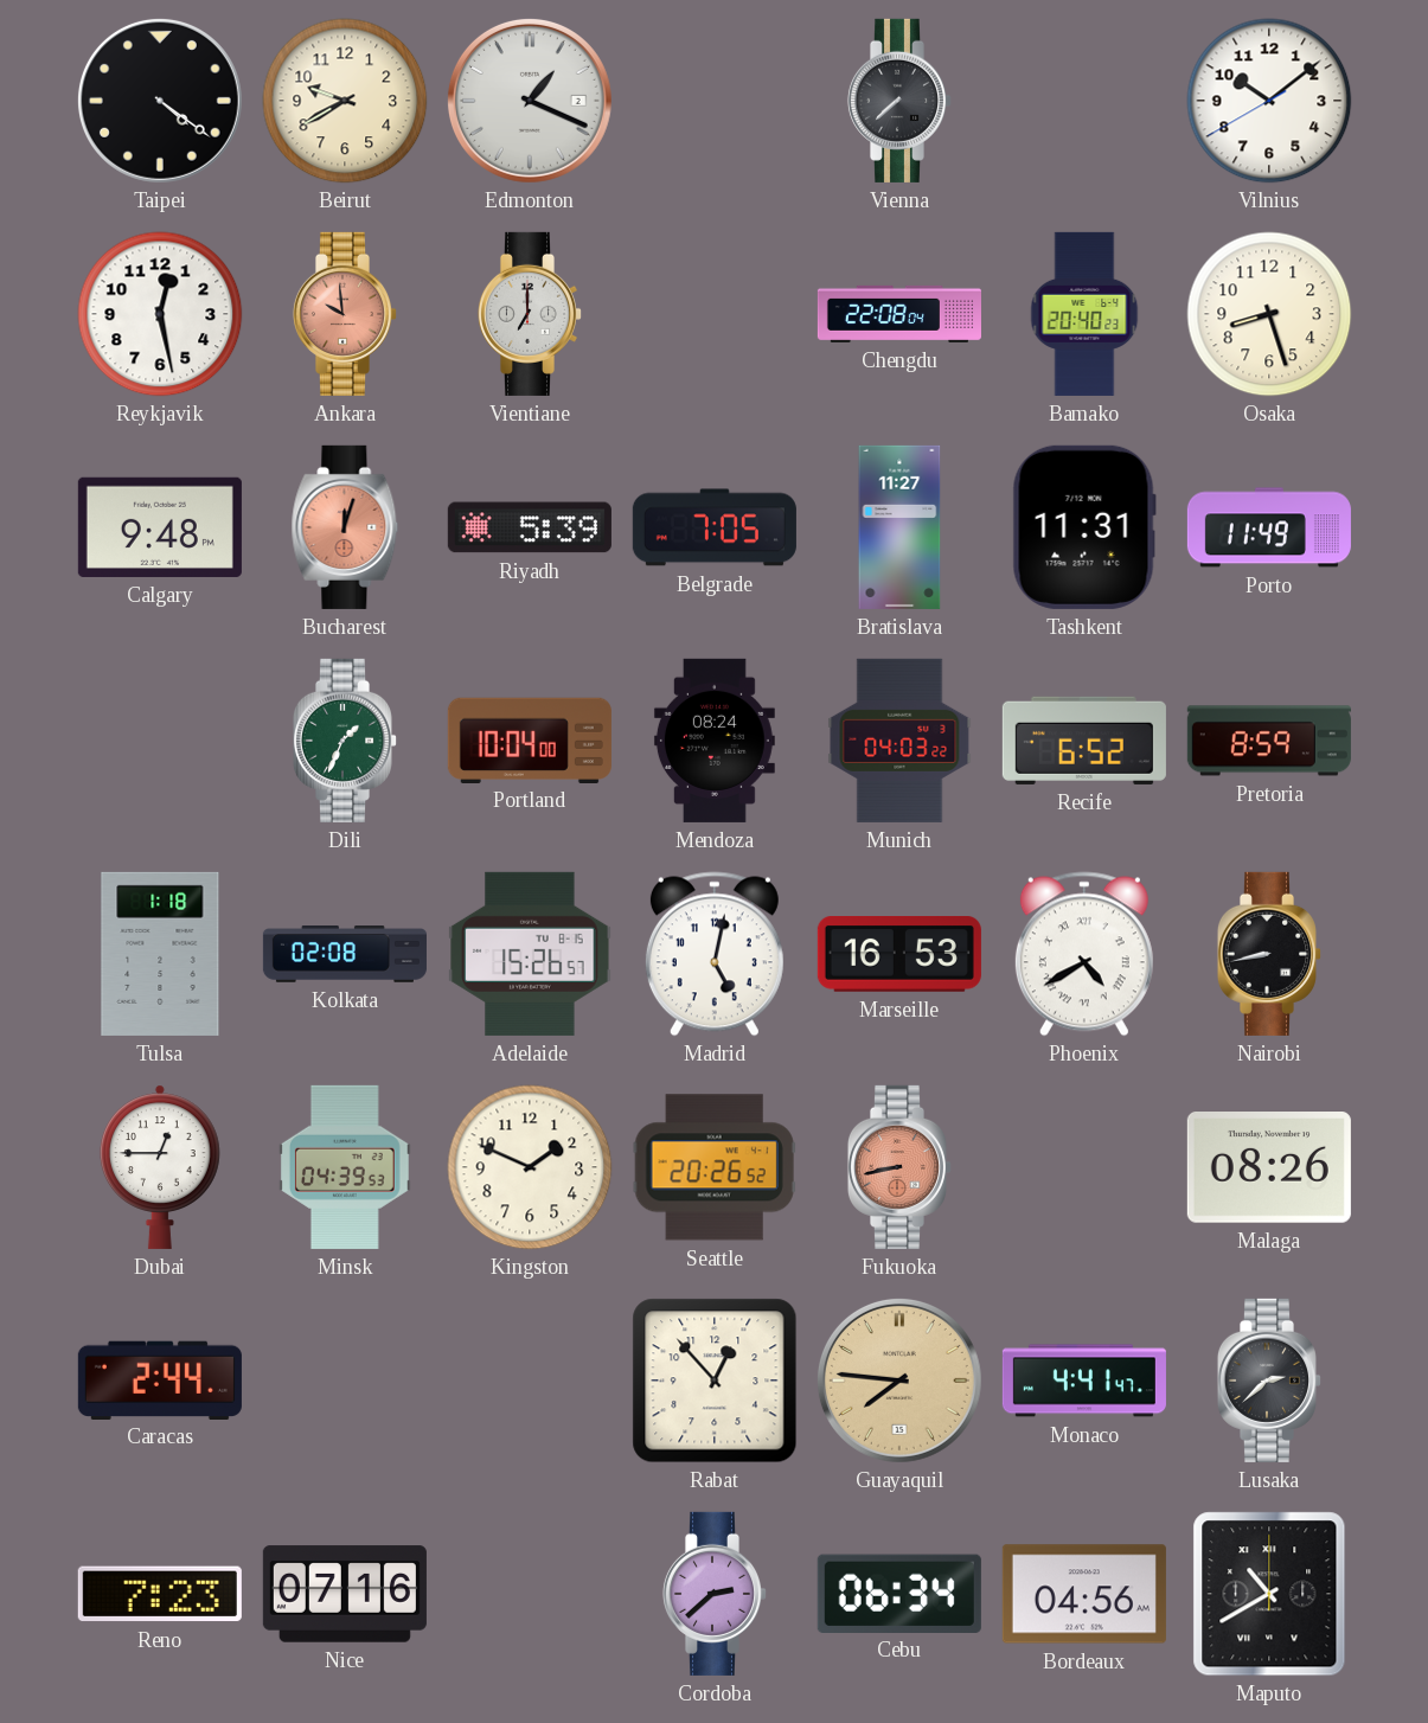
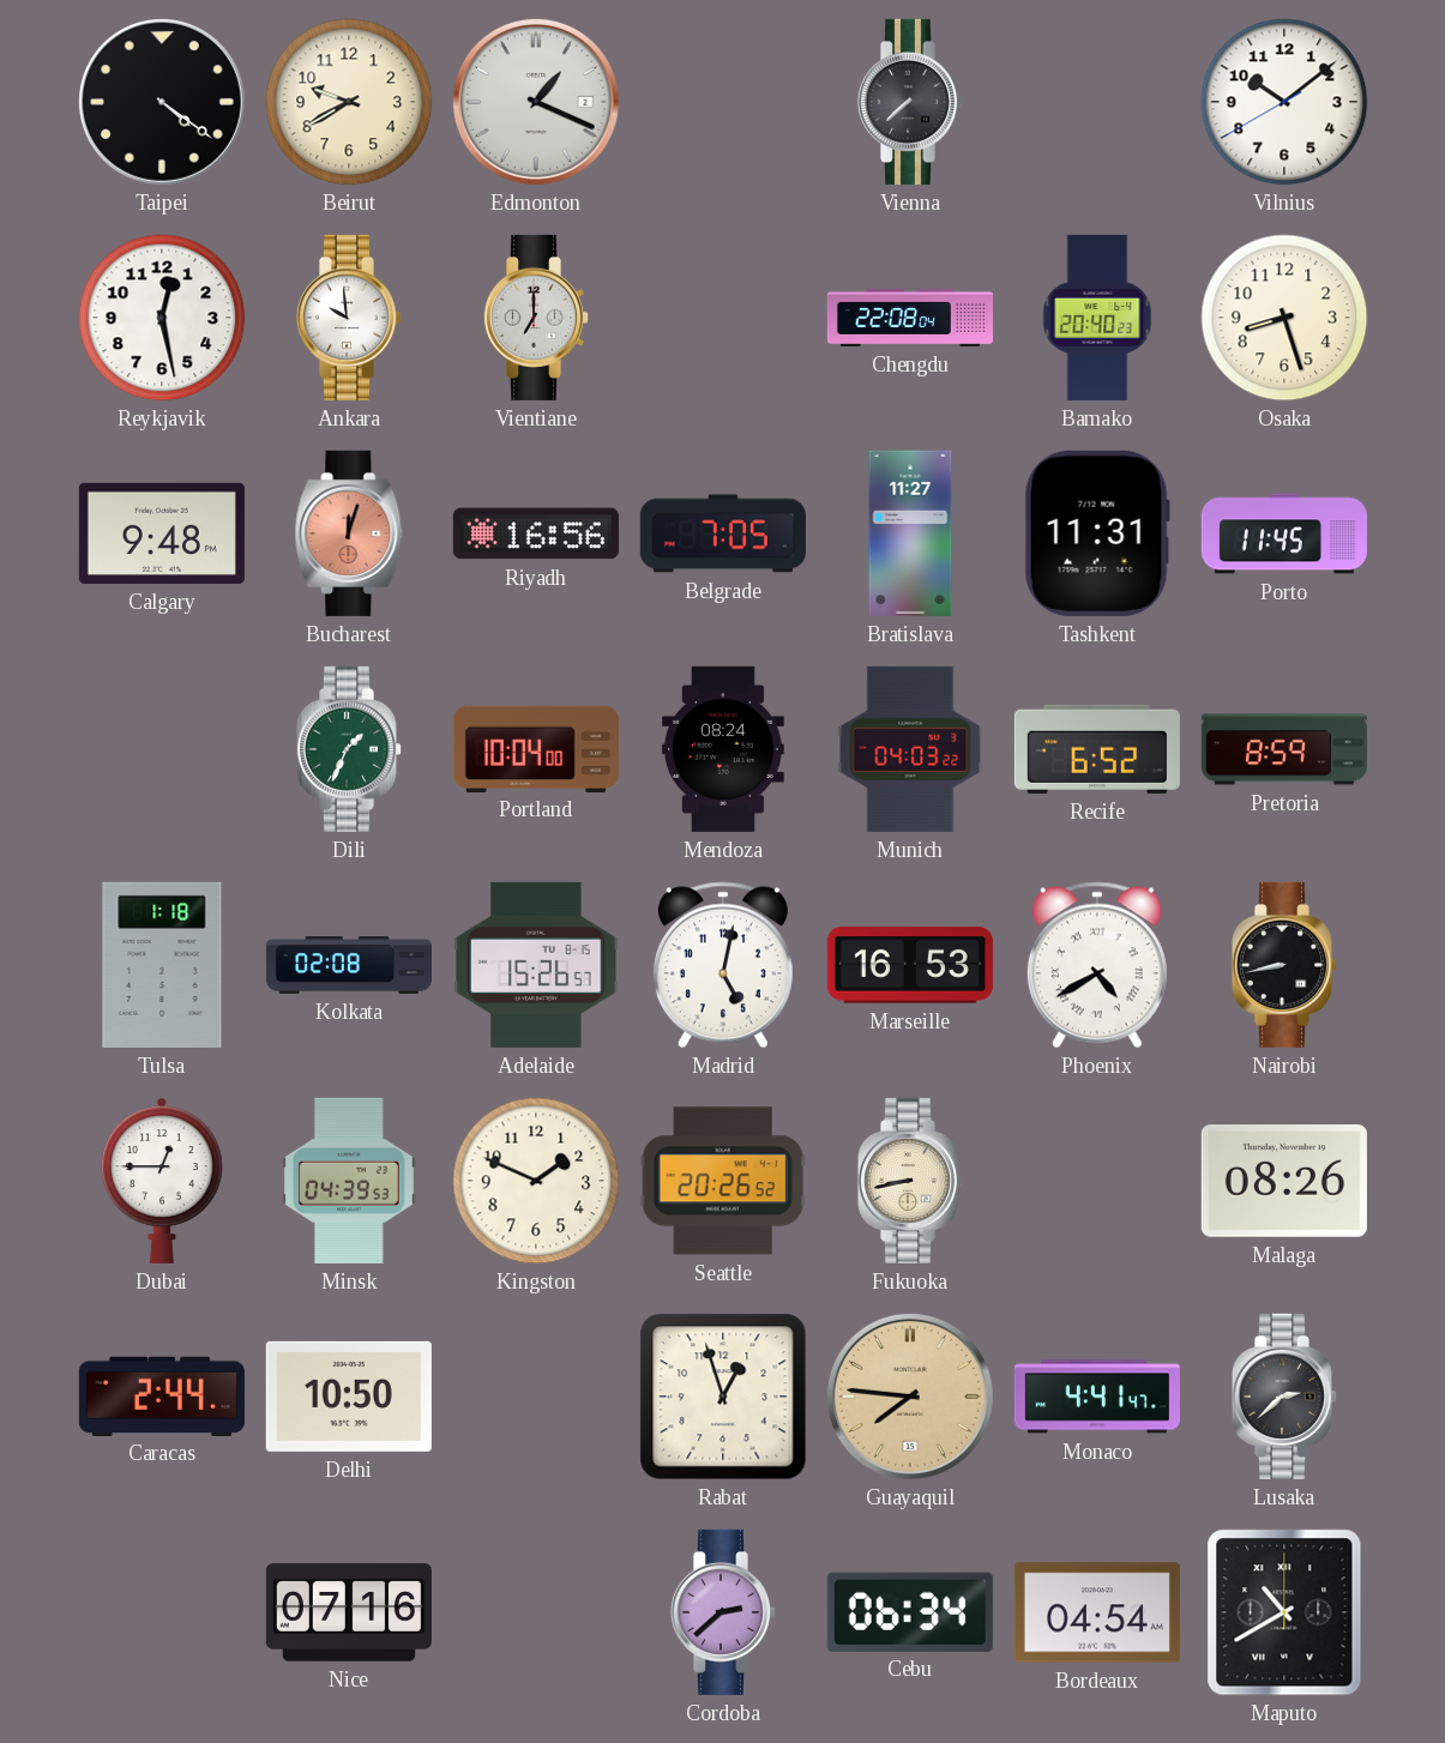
Ankara dial: salmon -> white (348, 318)
Riyadh: 5:39 -> 16:56 (536, 533)
Porto: 11:49 -> 11:45 (1284, 533)
Fukuoka dial: salmon -> cream (909, 1181)
Delhi: none -> 10:50 (349, 1397)
Rabat: 12:53 -> 12:57 (723, 1397)
Reno: 7:23 -> none (160, 1594)
Bordeaux: 04:56 -> 04:54 (1097, 1612)
